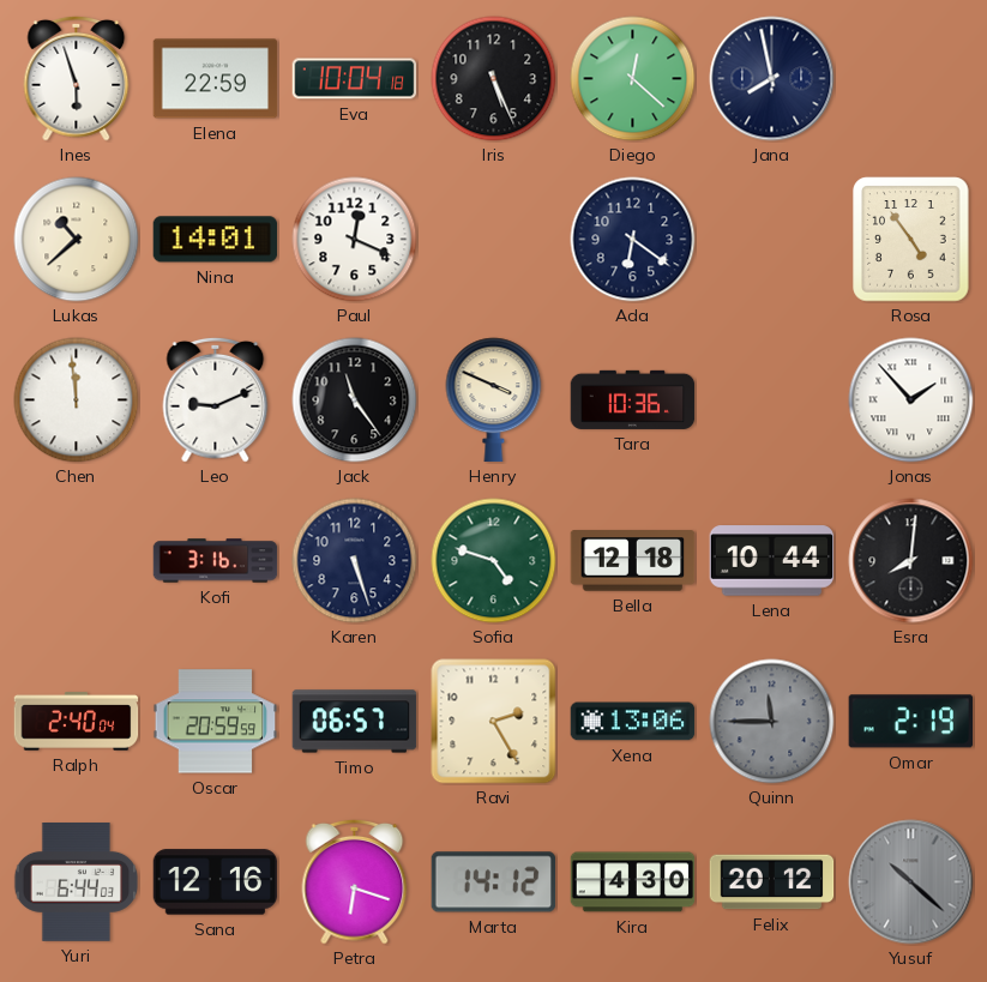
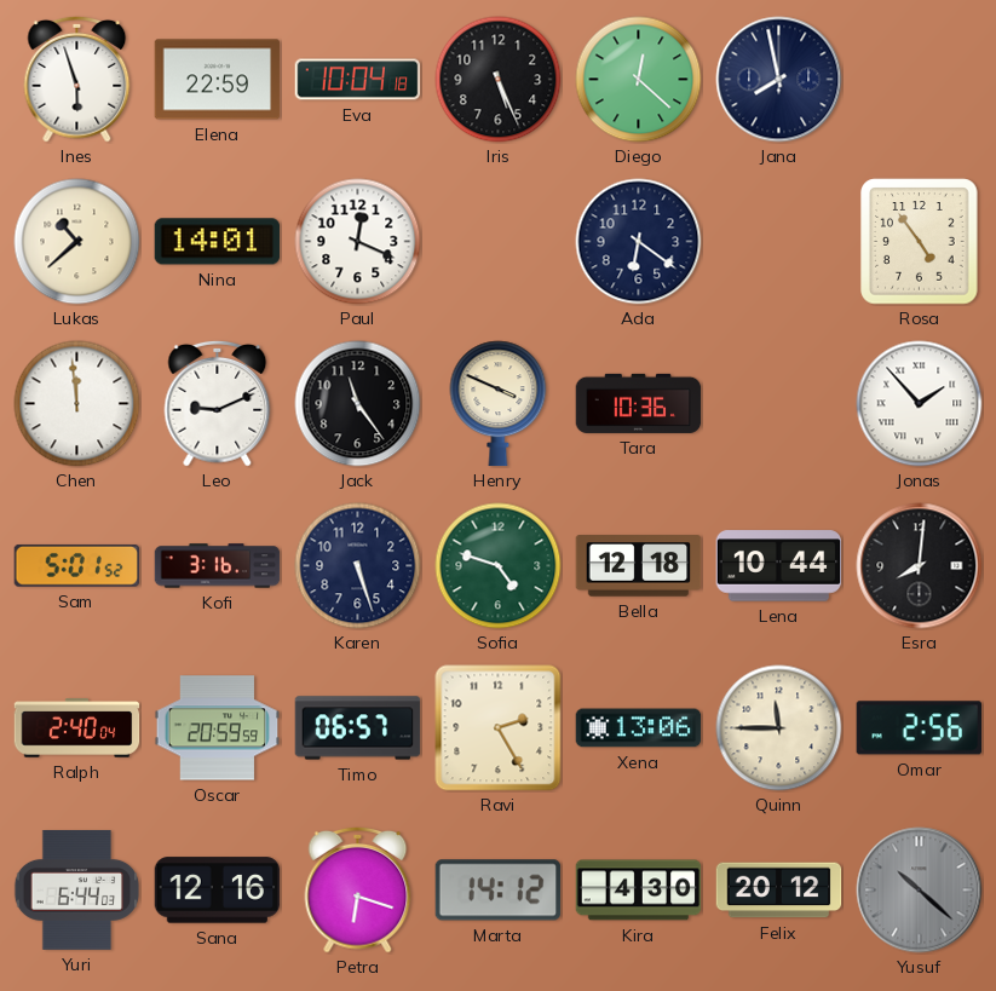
Sam: none -> 5:01 (77, 565)
Quinn dial: grey -> cream (779, 728)
Omar: 2:19 -> 2:56 (919, 728)
